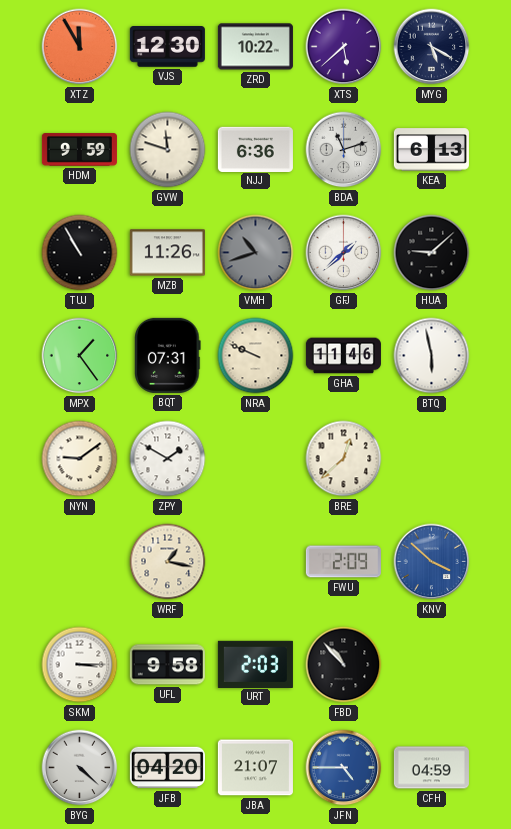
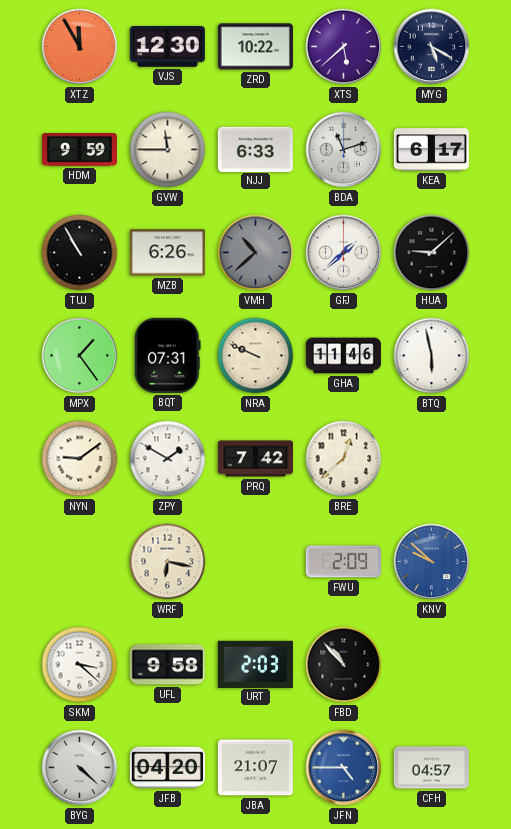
GVW: 11:48 -> 11:45 (168, 150)
NJJ: 6:36 -> 6:33 (255, 149)
KEA: 6:13 -> 6:17 (431, 150)
MZB: 11:26 -> 6:26 (167, 253)
VMH: 10:42 -> 10:38 (256, 253)
PRQ: none -> 7:42 (255, 459)
WRF: 1:17 -> 6:17 (168, 562)
KNV: 3:52 -> 9:52 (432, 562)
SKM: 3:15 -> 3:22 (80, 665)
CFH: 04:59 -> 04:57 (431, 768)
